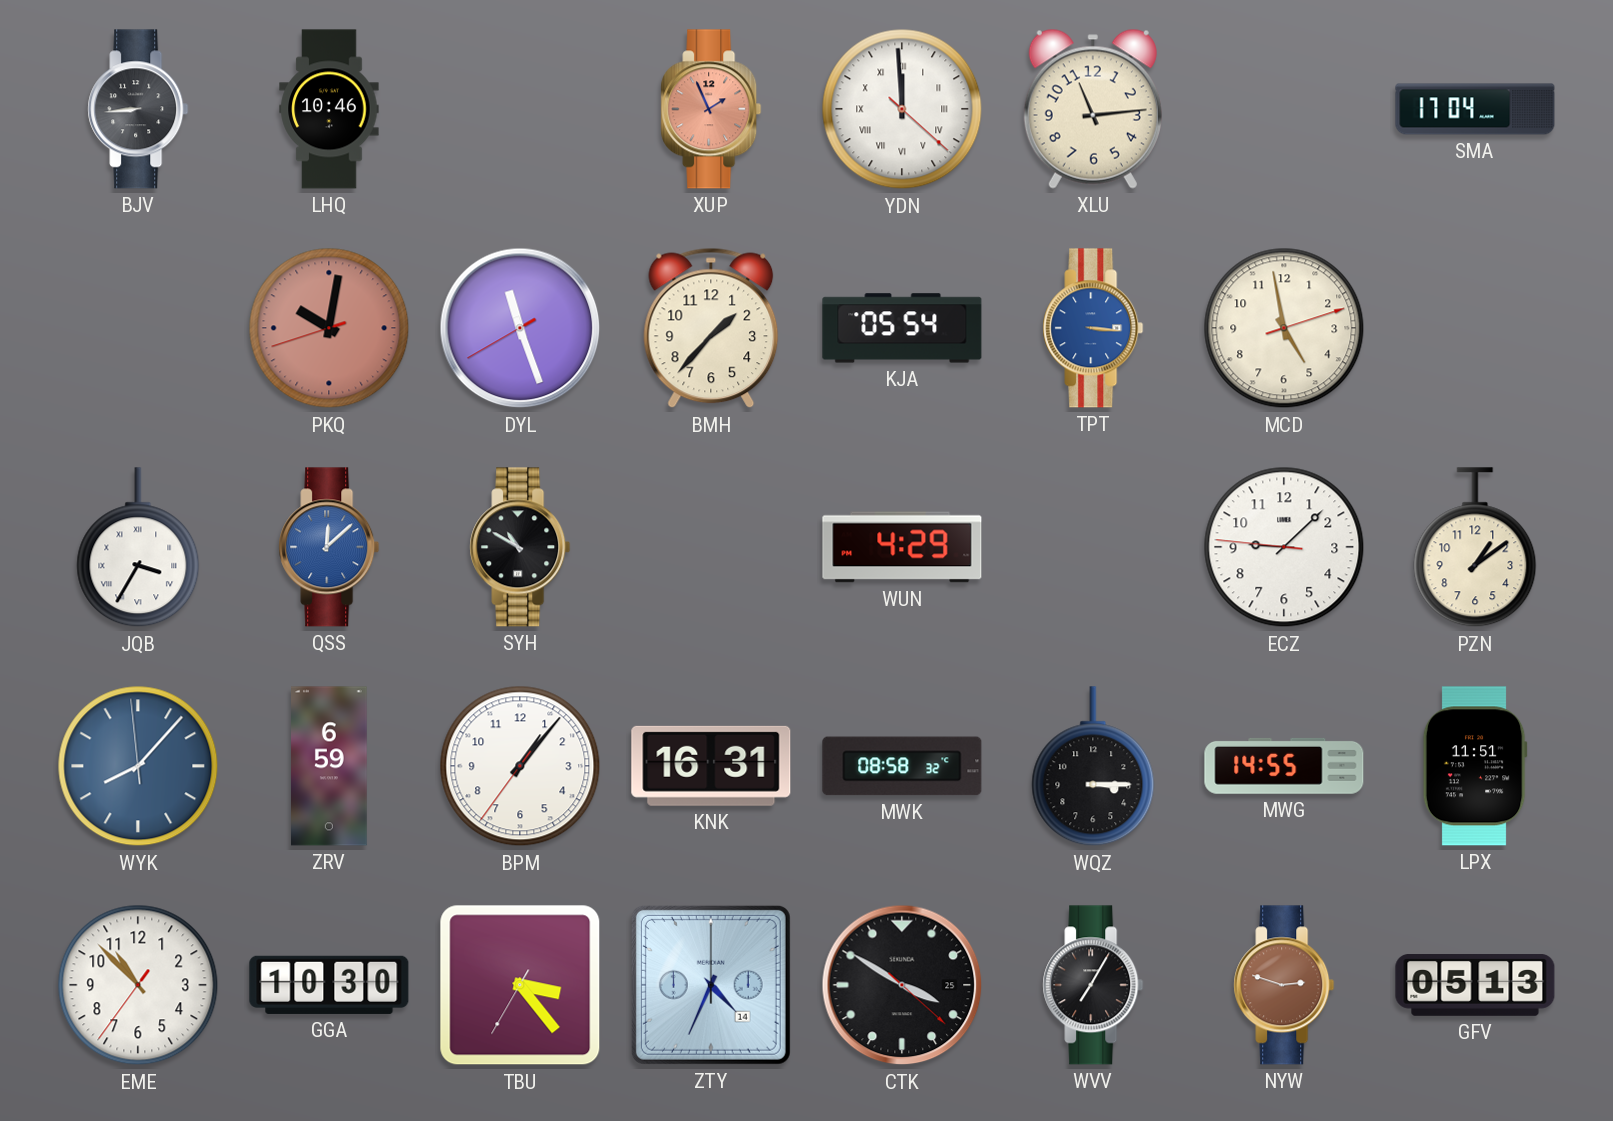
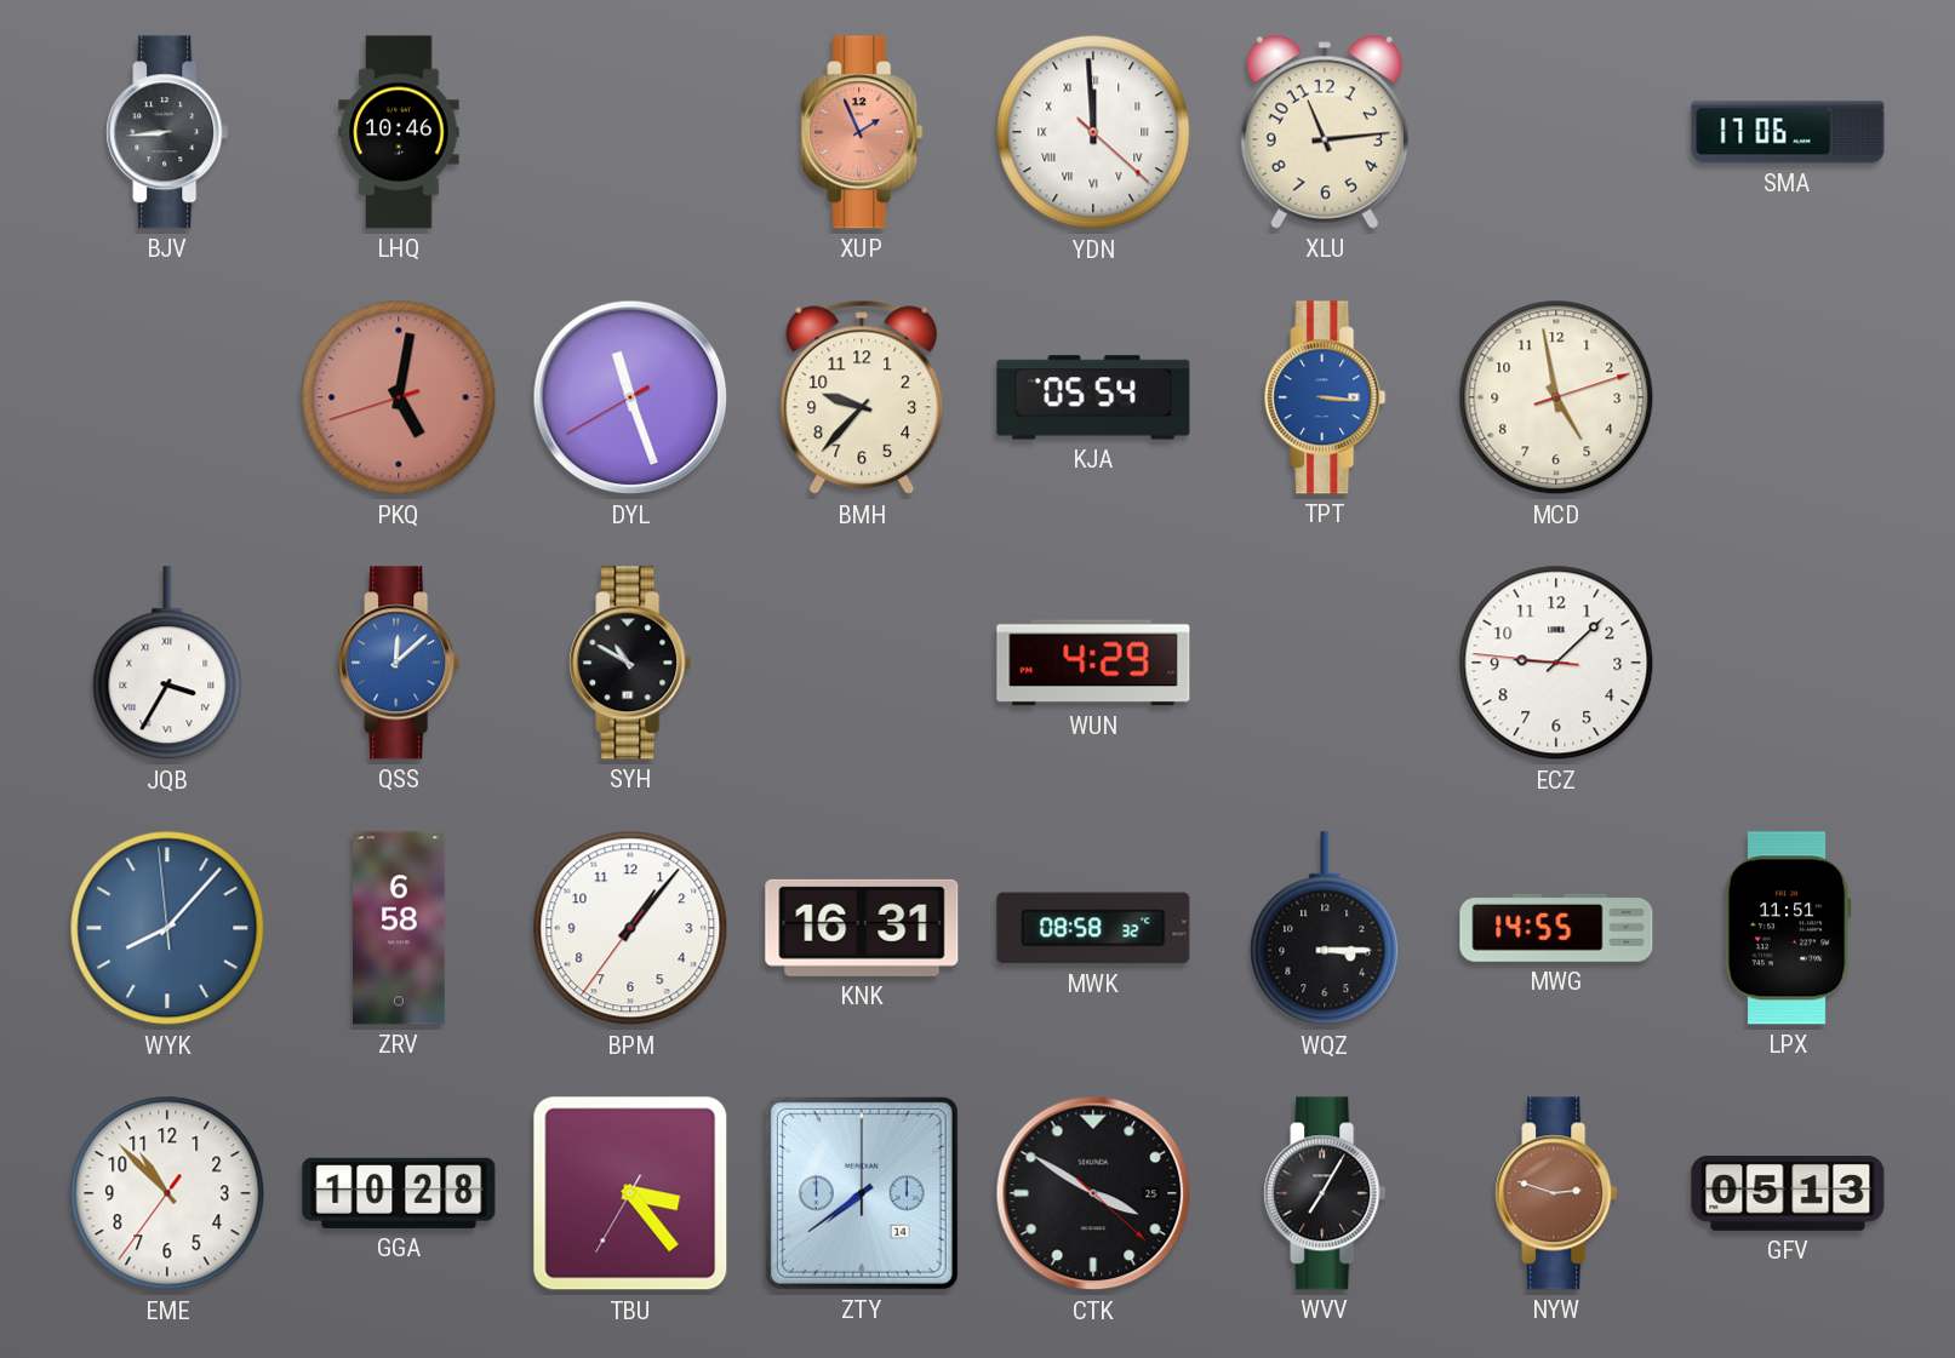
SMA: 17:04 -> 17:06 (1788, 132)
PKQ: 10:01 -> 5:01 (399, 397)
BMH: 1:37 -> 9:37 (862, 397)
PZN: 1:09 -> none (1475, 548)
ZRV: 6:59 -> 6:58 (400, 928)
GGA: 10:30 -> 10:28 (399, 1193)
ZTY: 4:34 -> 7:39 (862, 1193)
